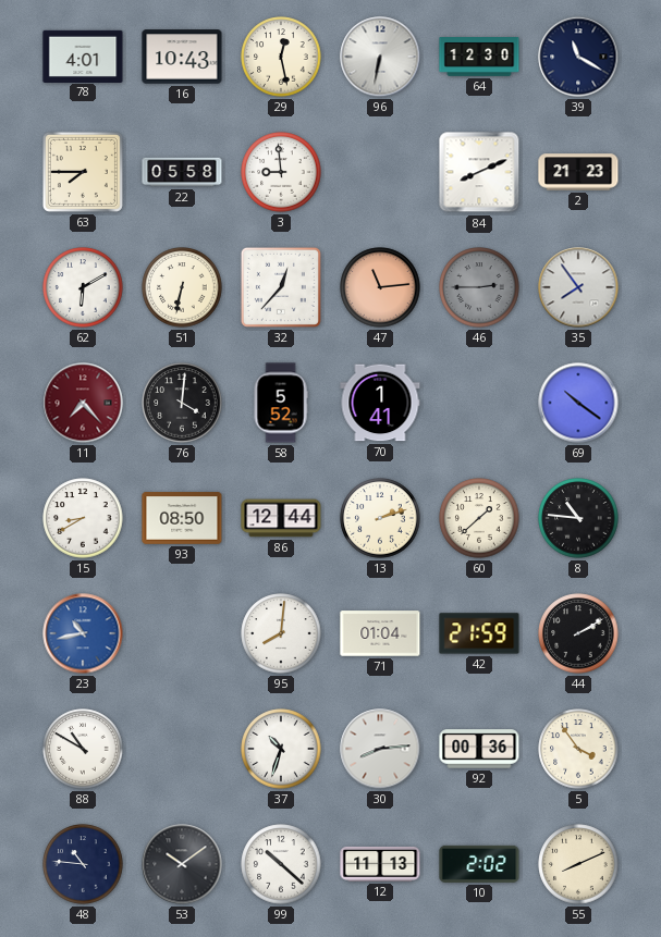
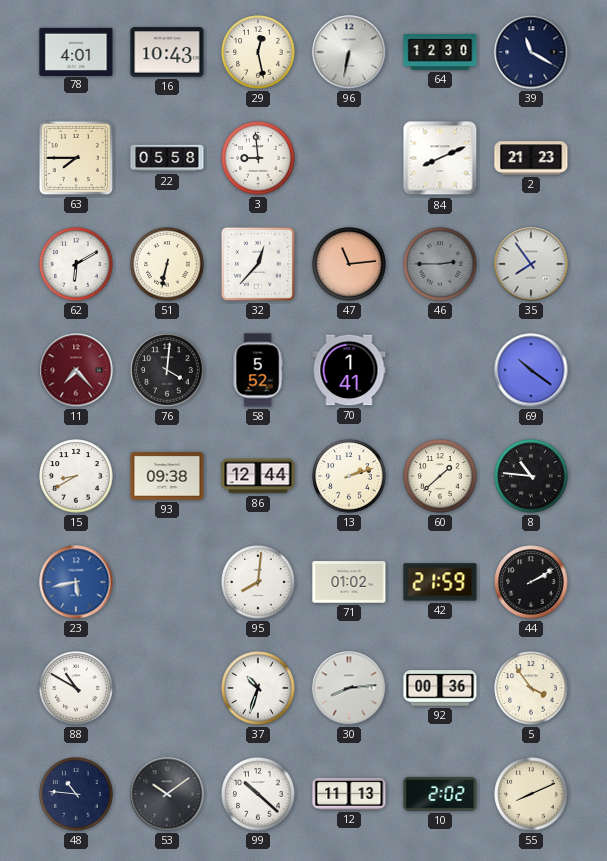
93: 08:50 -> 09:38 (167, 476)
23: 10:43 -> 5:43 (76, 582)
71: 01:04 -> 01:02 (349, 582)
